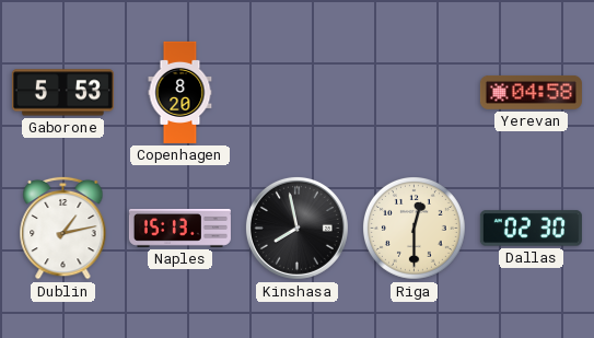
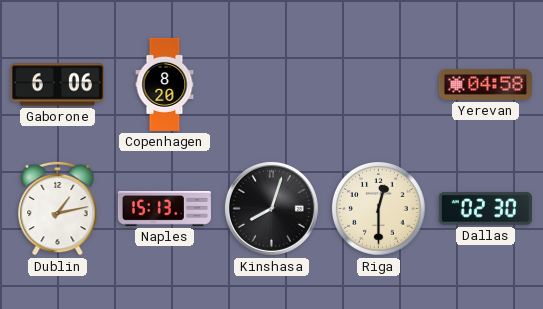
Gaborone: 5:53 -> 6:06 (57, 85)
Kinshasa: 7:58 -> 8:03 (271, 208)
